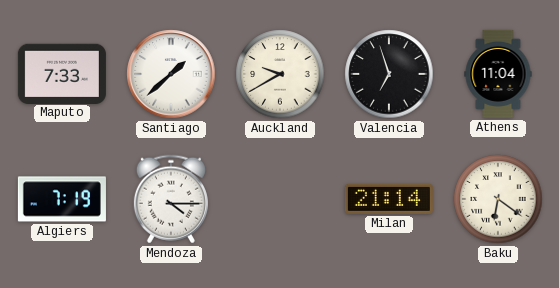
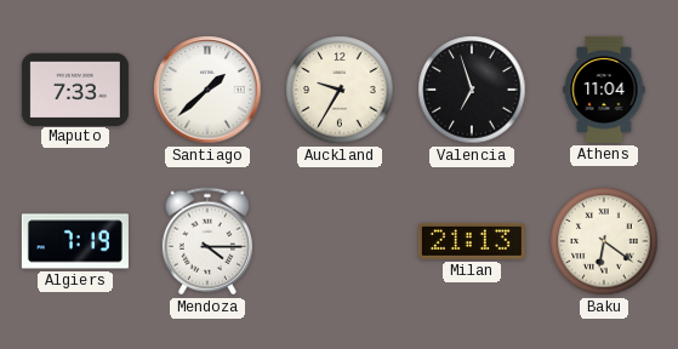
Auckland: 9:40 -> 9:35 (340, 90)
Milan: 21:14 -> 21:13 (472, 241)
